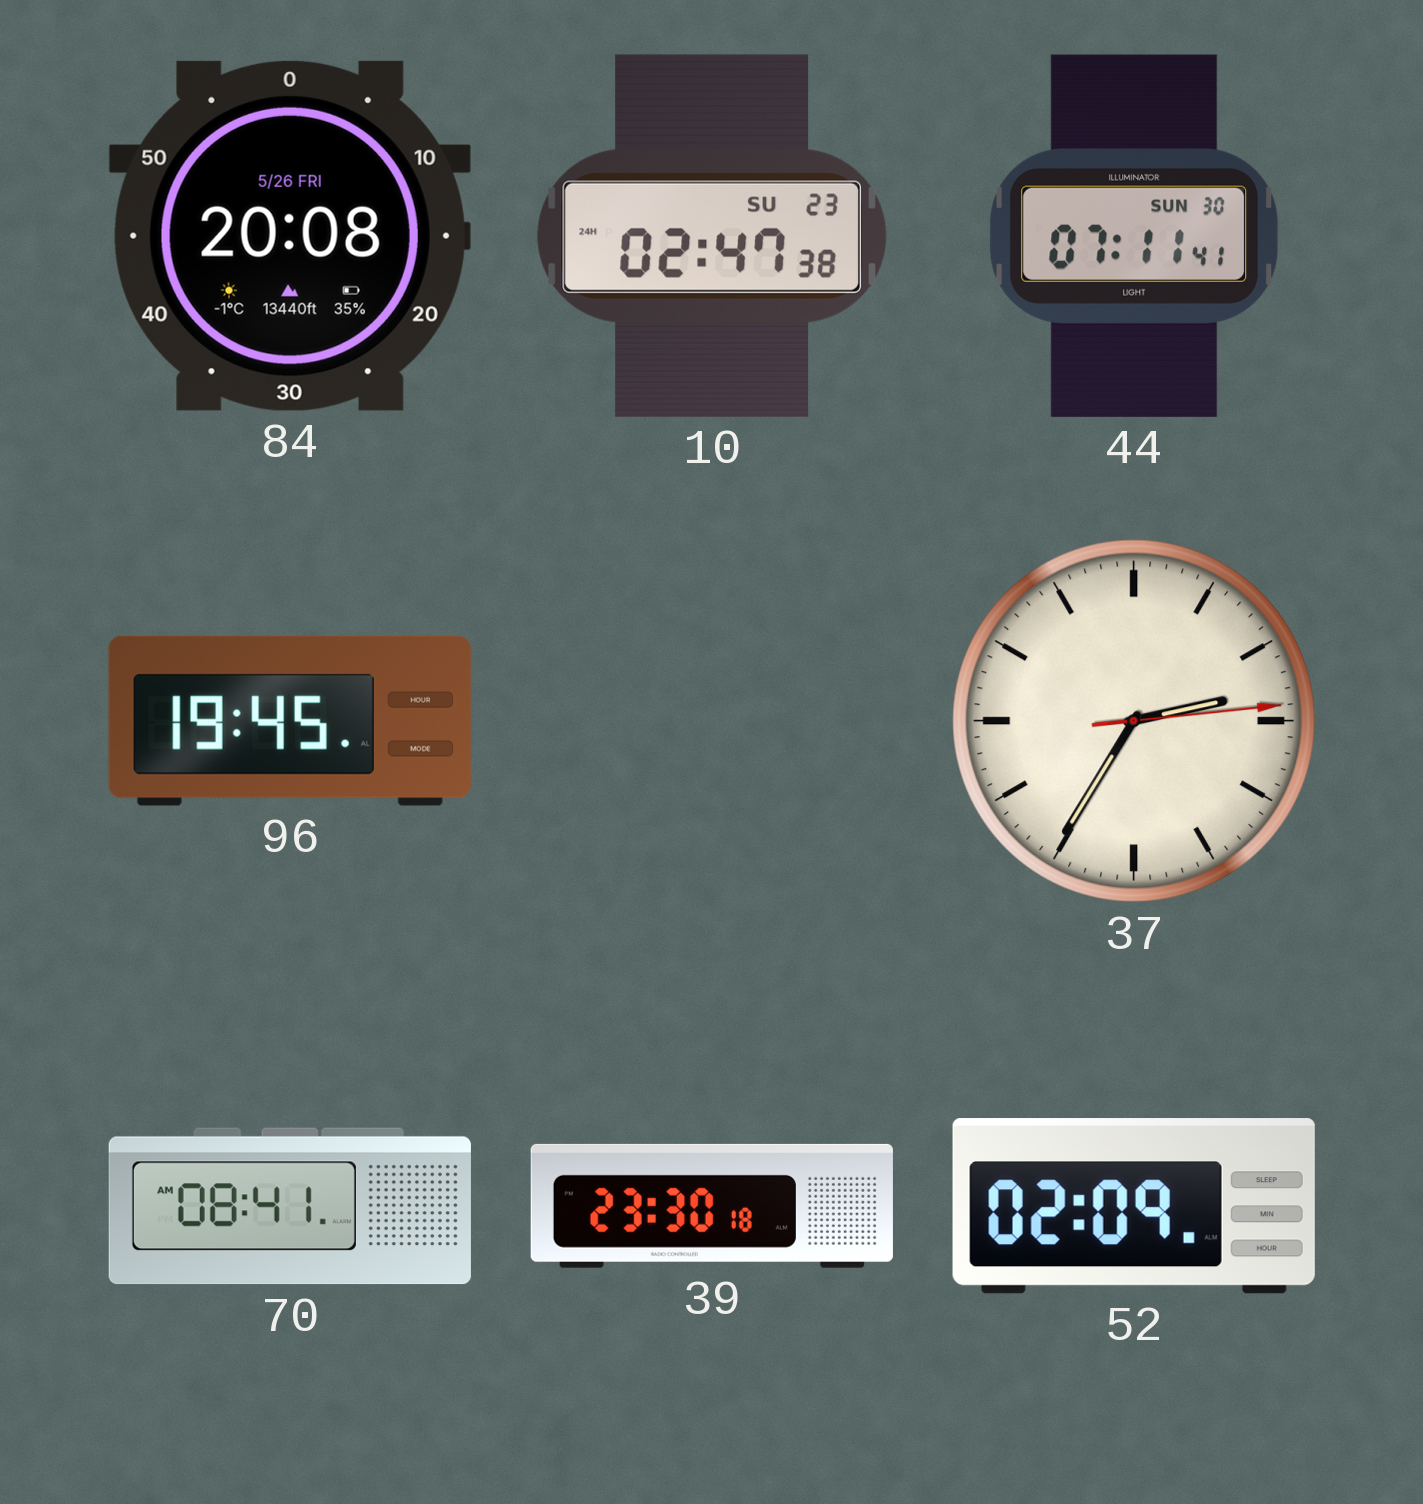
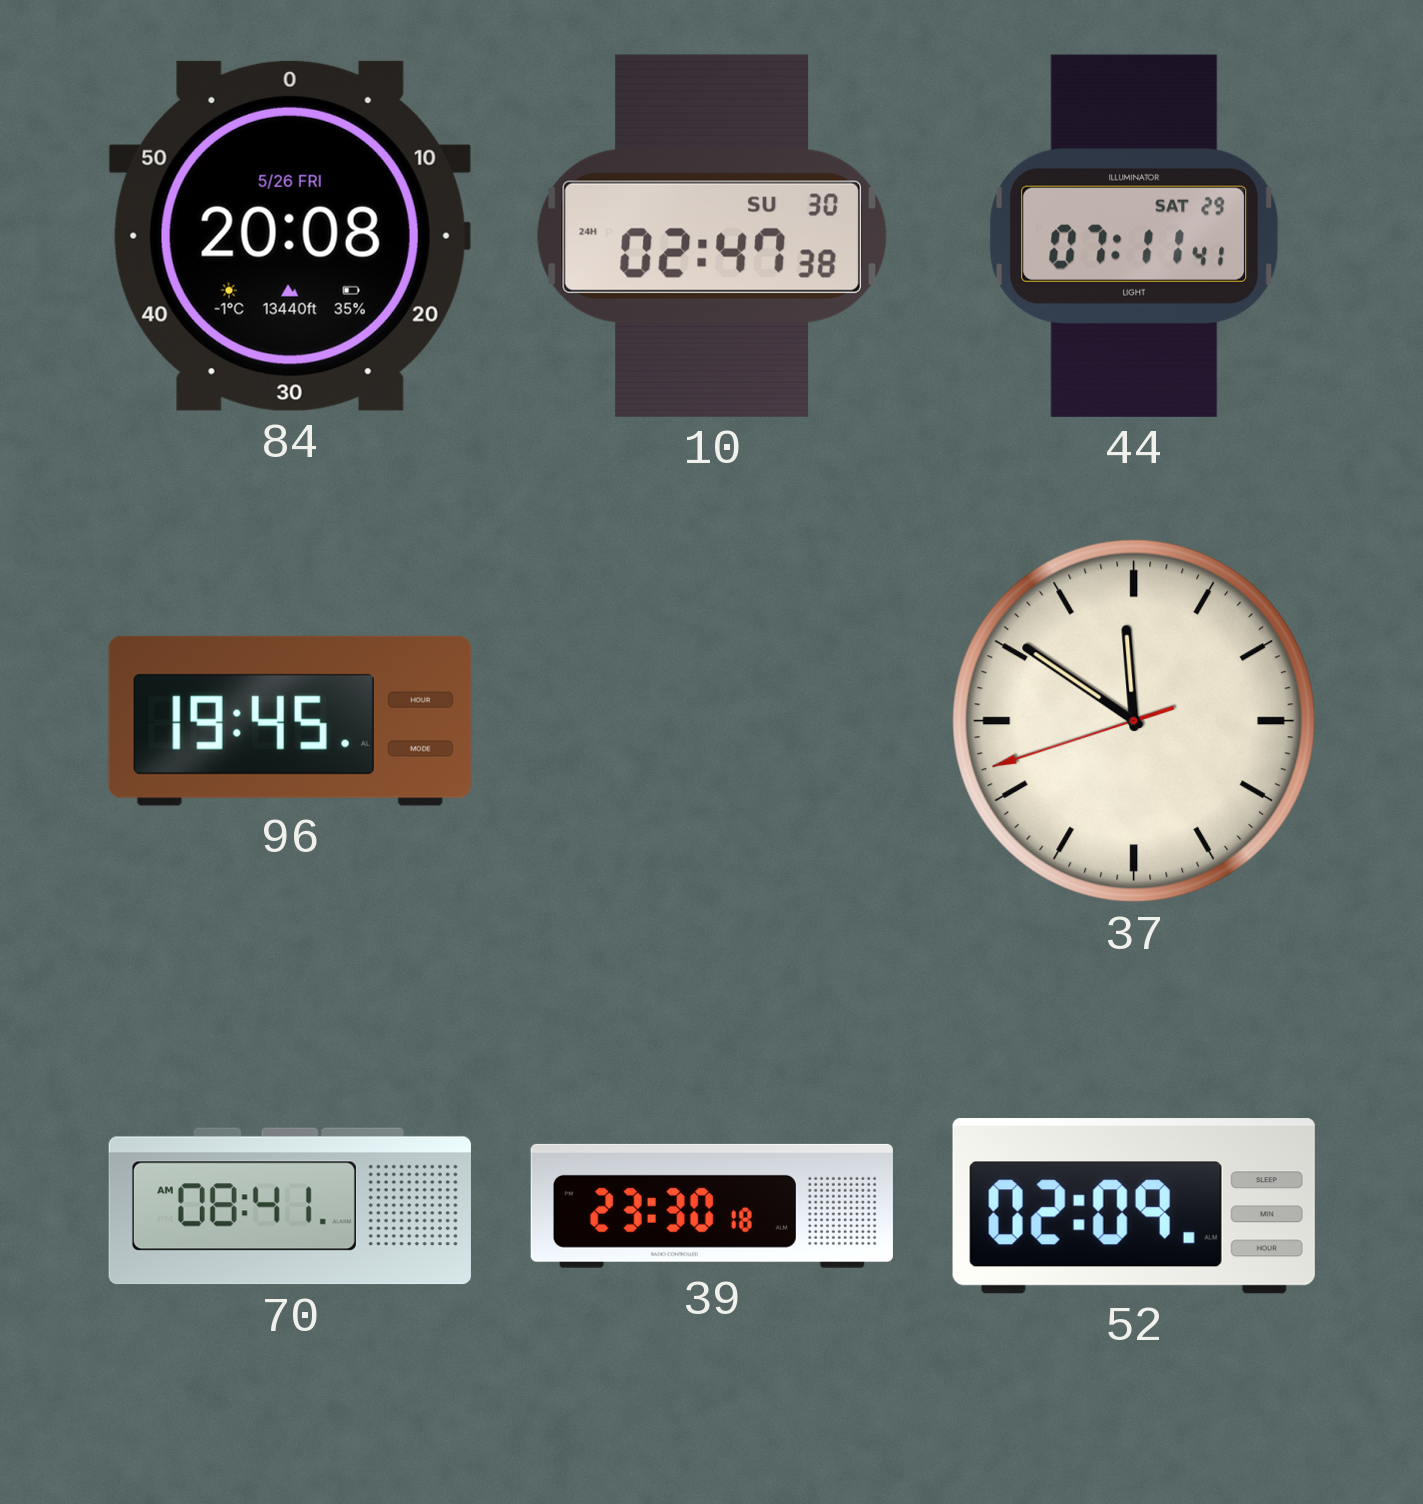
10 date: SU 23 -> SU 30 (712, 236)
44 date: SUN 30 -> SAT 29 (1134, 236)
37: 2:35 -> 11:50 (1134, 721)
